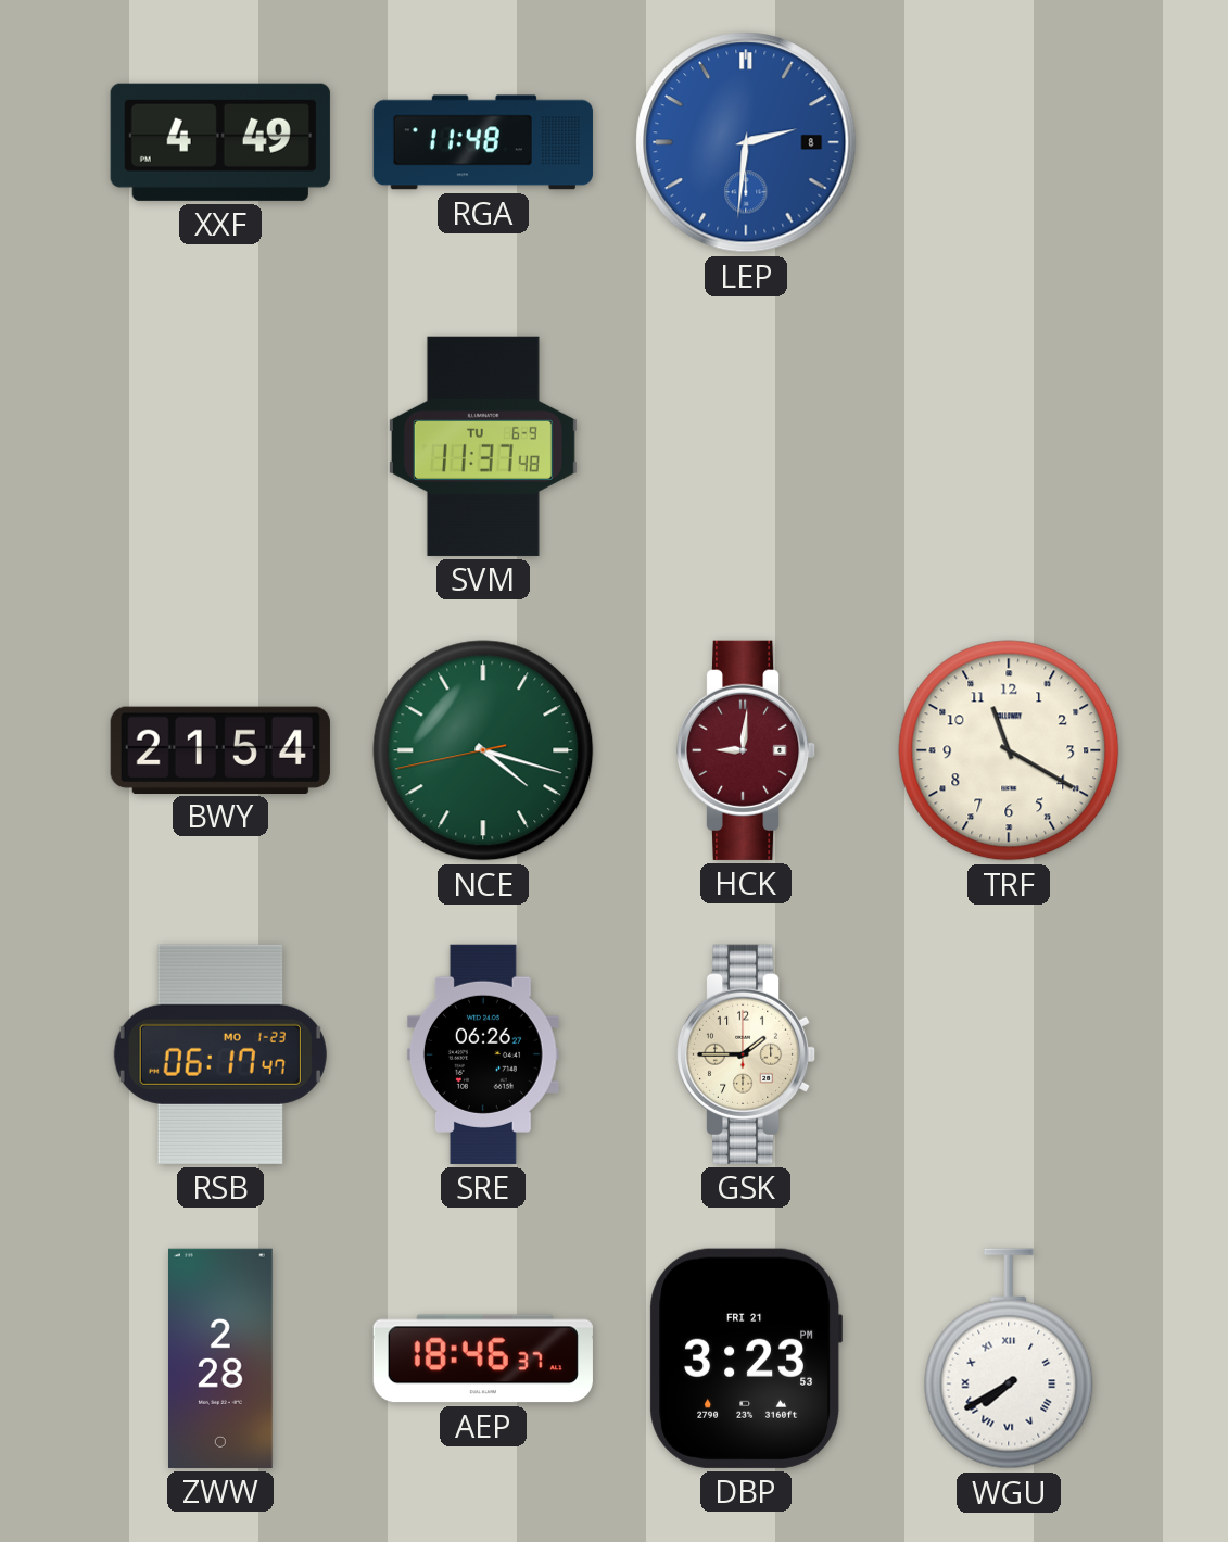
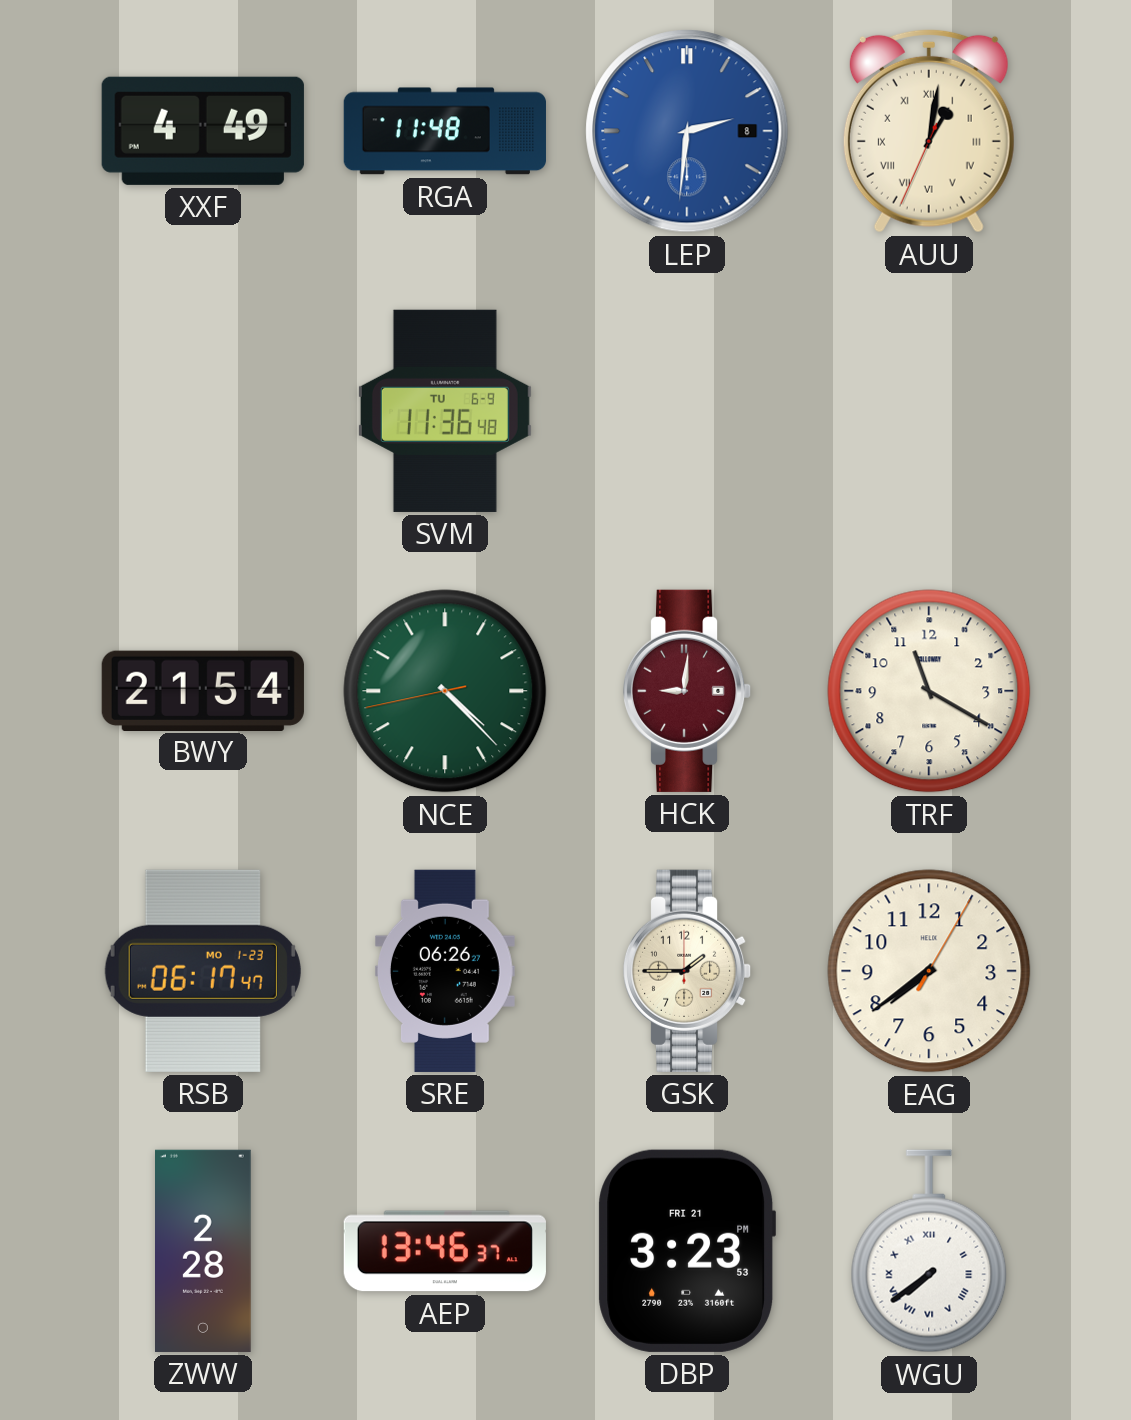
AUU: none -> 1:01 (929, 131)
SVM: 11:37 -> 11:36 (445, 411)
NCE: 4:17 -> 4:22 (445, 691)
EAG: none -> 7:39 (929, 971)
AEP: 18:46 -> 13:46 (445, 1251)
WGU: 7:40 -> 7:39 (929, 1251)
